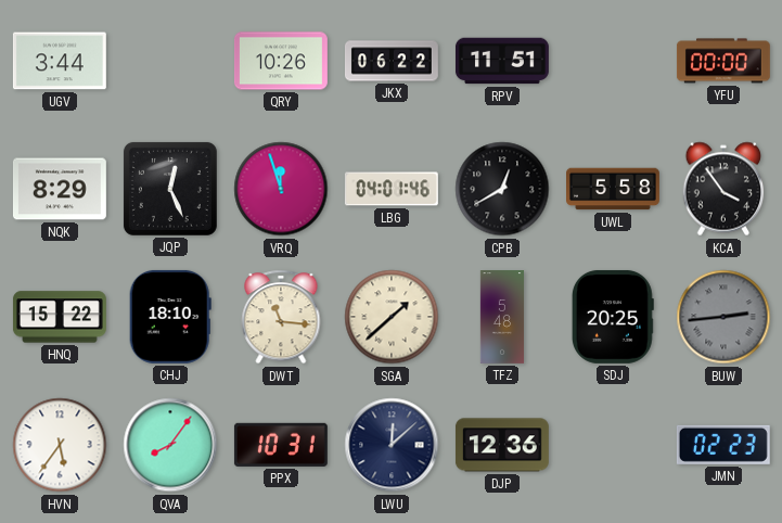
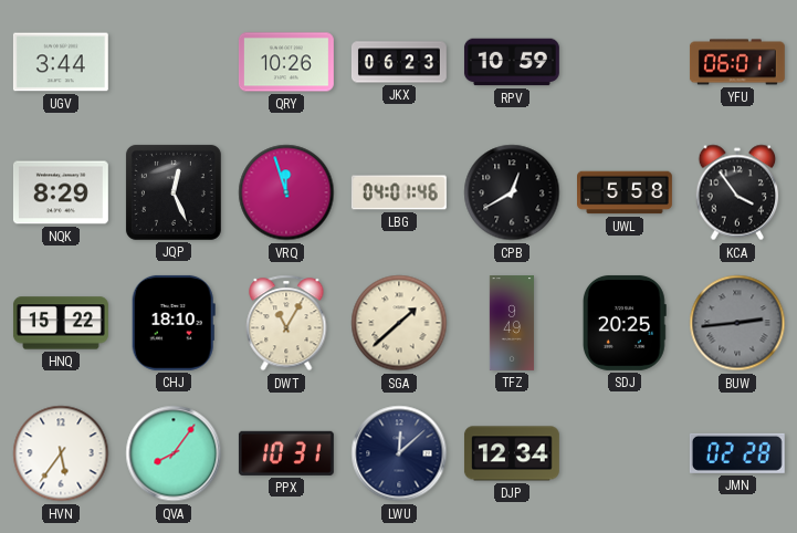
JKX: 06:22 -> 06:23 (399, 62)
RPV: 11:51 -> 10:59 (512, 62)
YFU: 00:00 -> 06:01 (737, 62)
DWT: 11:16 -> 11:05 (286, 323)
TFZ: 5:48 -> 9:49 (511, 324)
DJP: 12:36 -> 12:34 (512, 453)
JMN: 02:23 -> 02:28 (737, 453)
